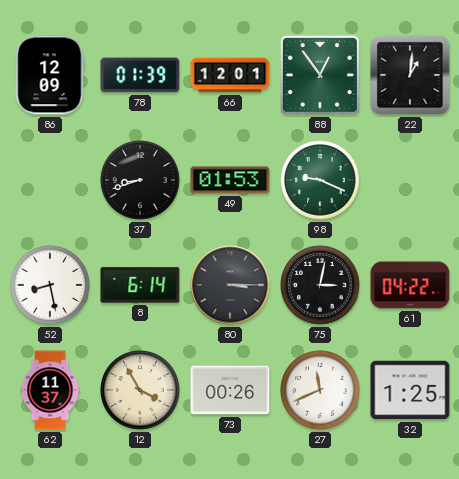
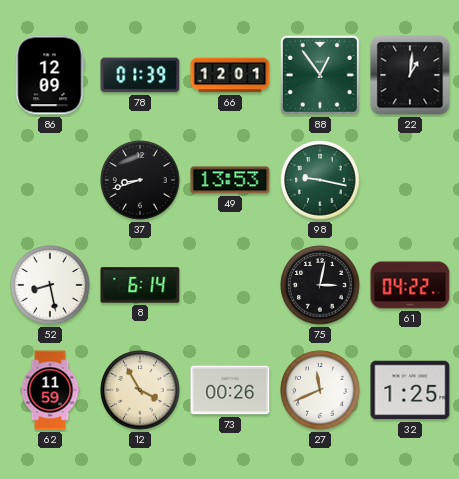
49: 01:53 -> 13:53 (230, 180)
98: 9:19 -> 9:17 (320, 180)
80: 3:15 -> none (230, 285)
62: 11:37 -> 11:59 (50, 390)
